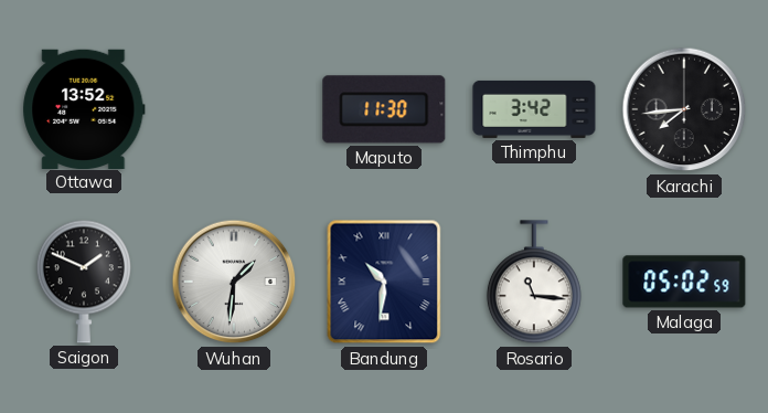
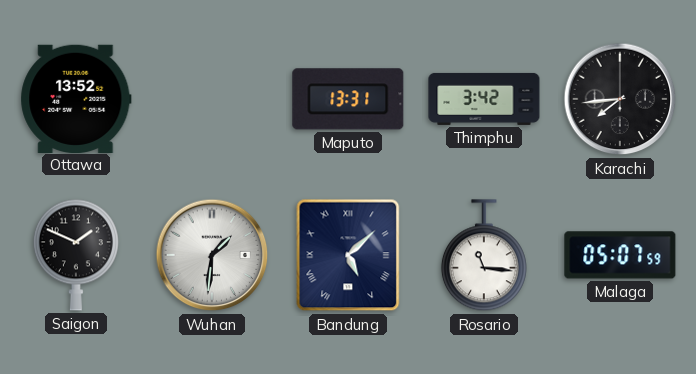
Maputo: 11:30 -> 13:31 (348, 99)
Bandung: 10:31 -> 5:08 (348, 255)
Malaga: 05:02 -> 05:07 (620, 255)
